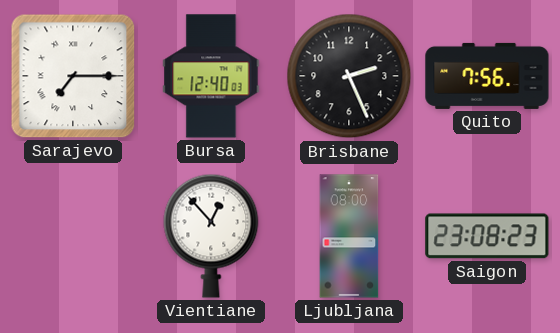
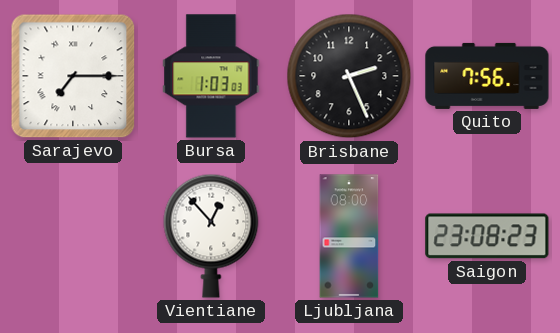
Bursa: 12:40 -> 1:03 (211, 76)
